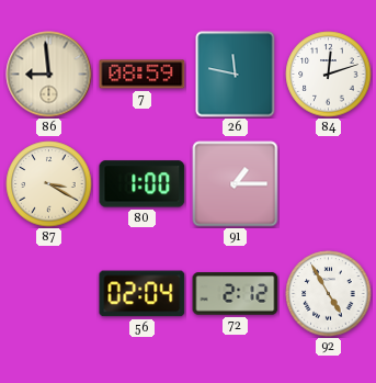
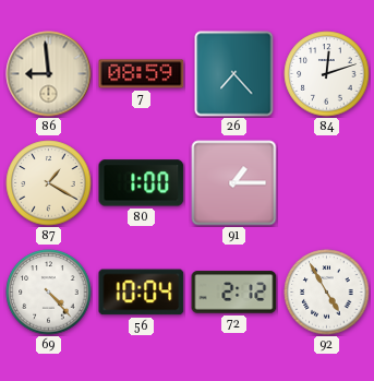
26: 11:47 -> 7:23 (234, 74)
87: 3:20 -> 1:20 (49, 183)
69: none -> 4:23 (49, 293)
56: 02:04 -> 10:04 (142, 293)
